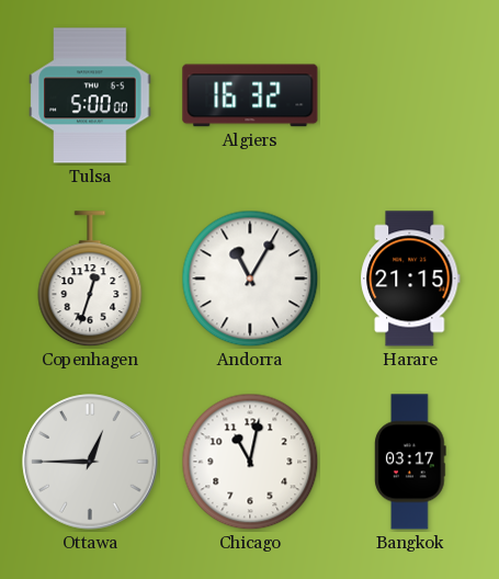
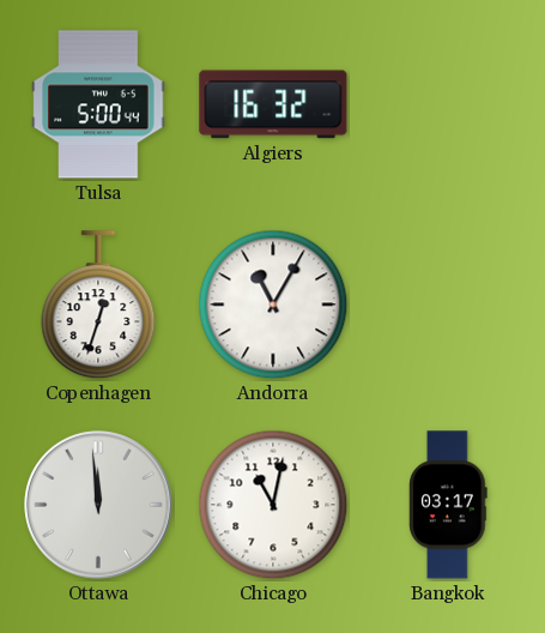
Tulsa: 5:00:00 -> 5:00:44 (98, 104)
Harare: 21:15 -> none (410, 279)
Ottawa: 12:45 -> 11:59 (98, 505)
